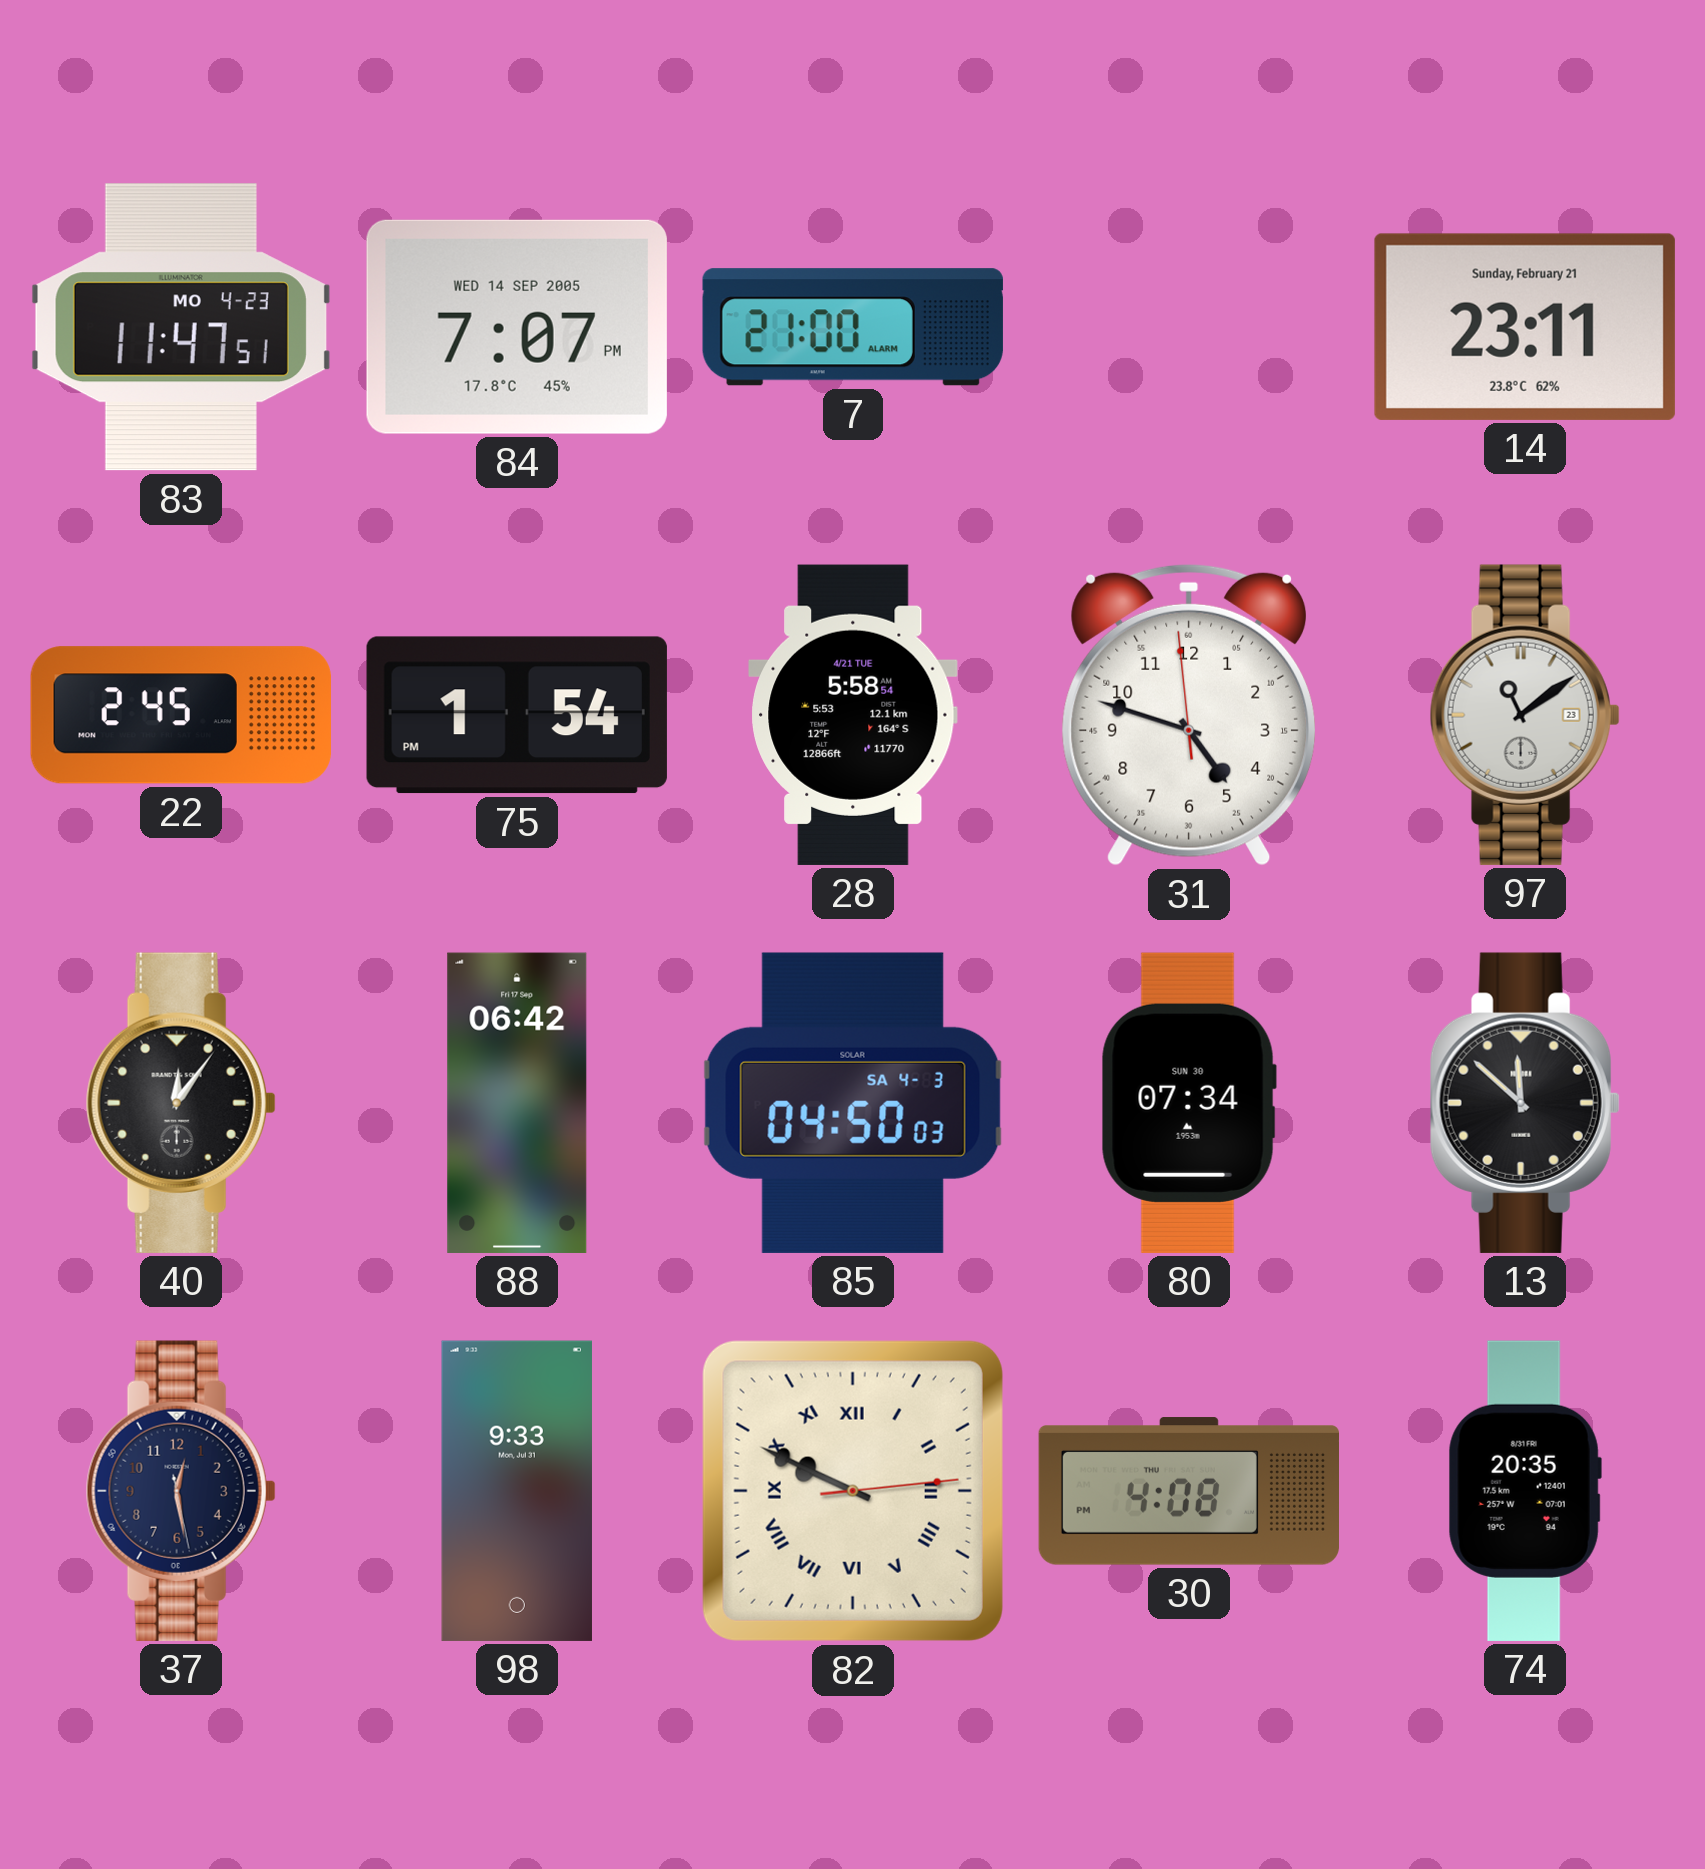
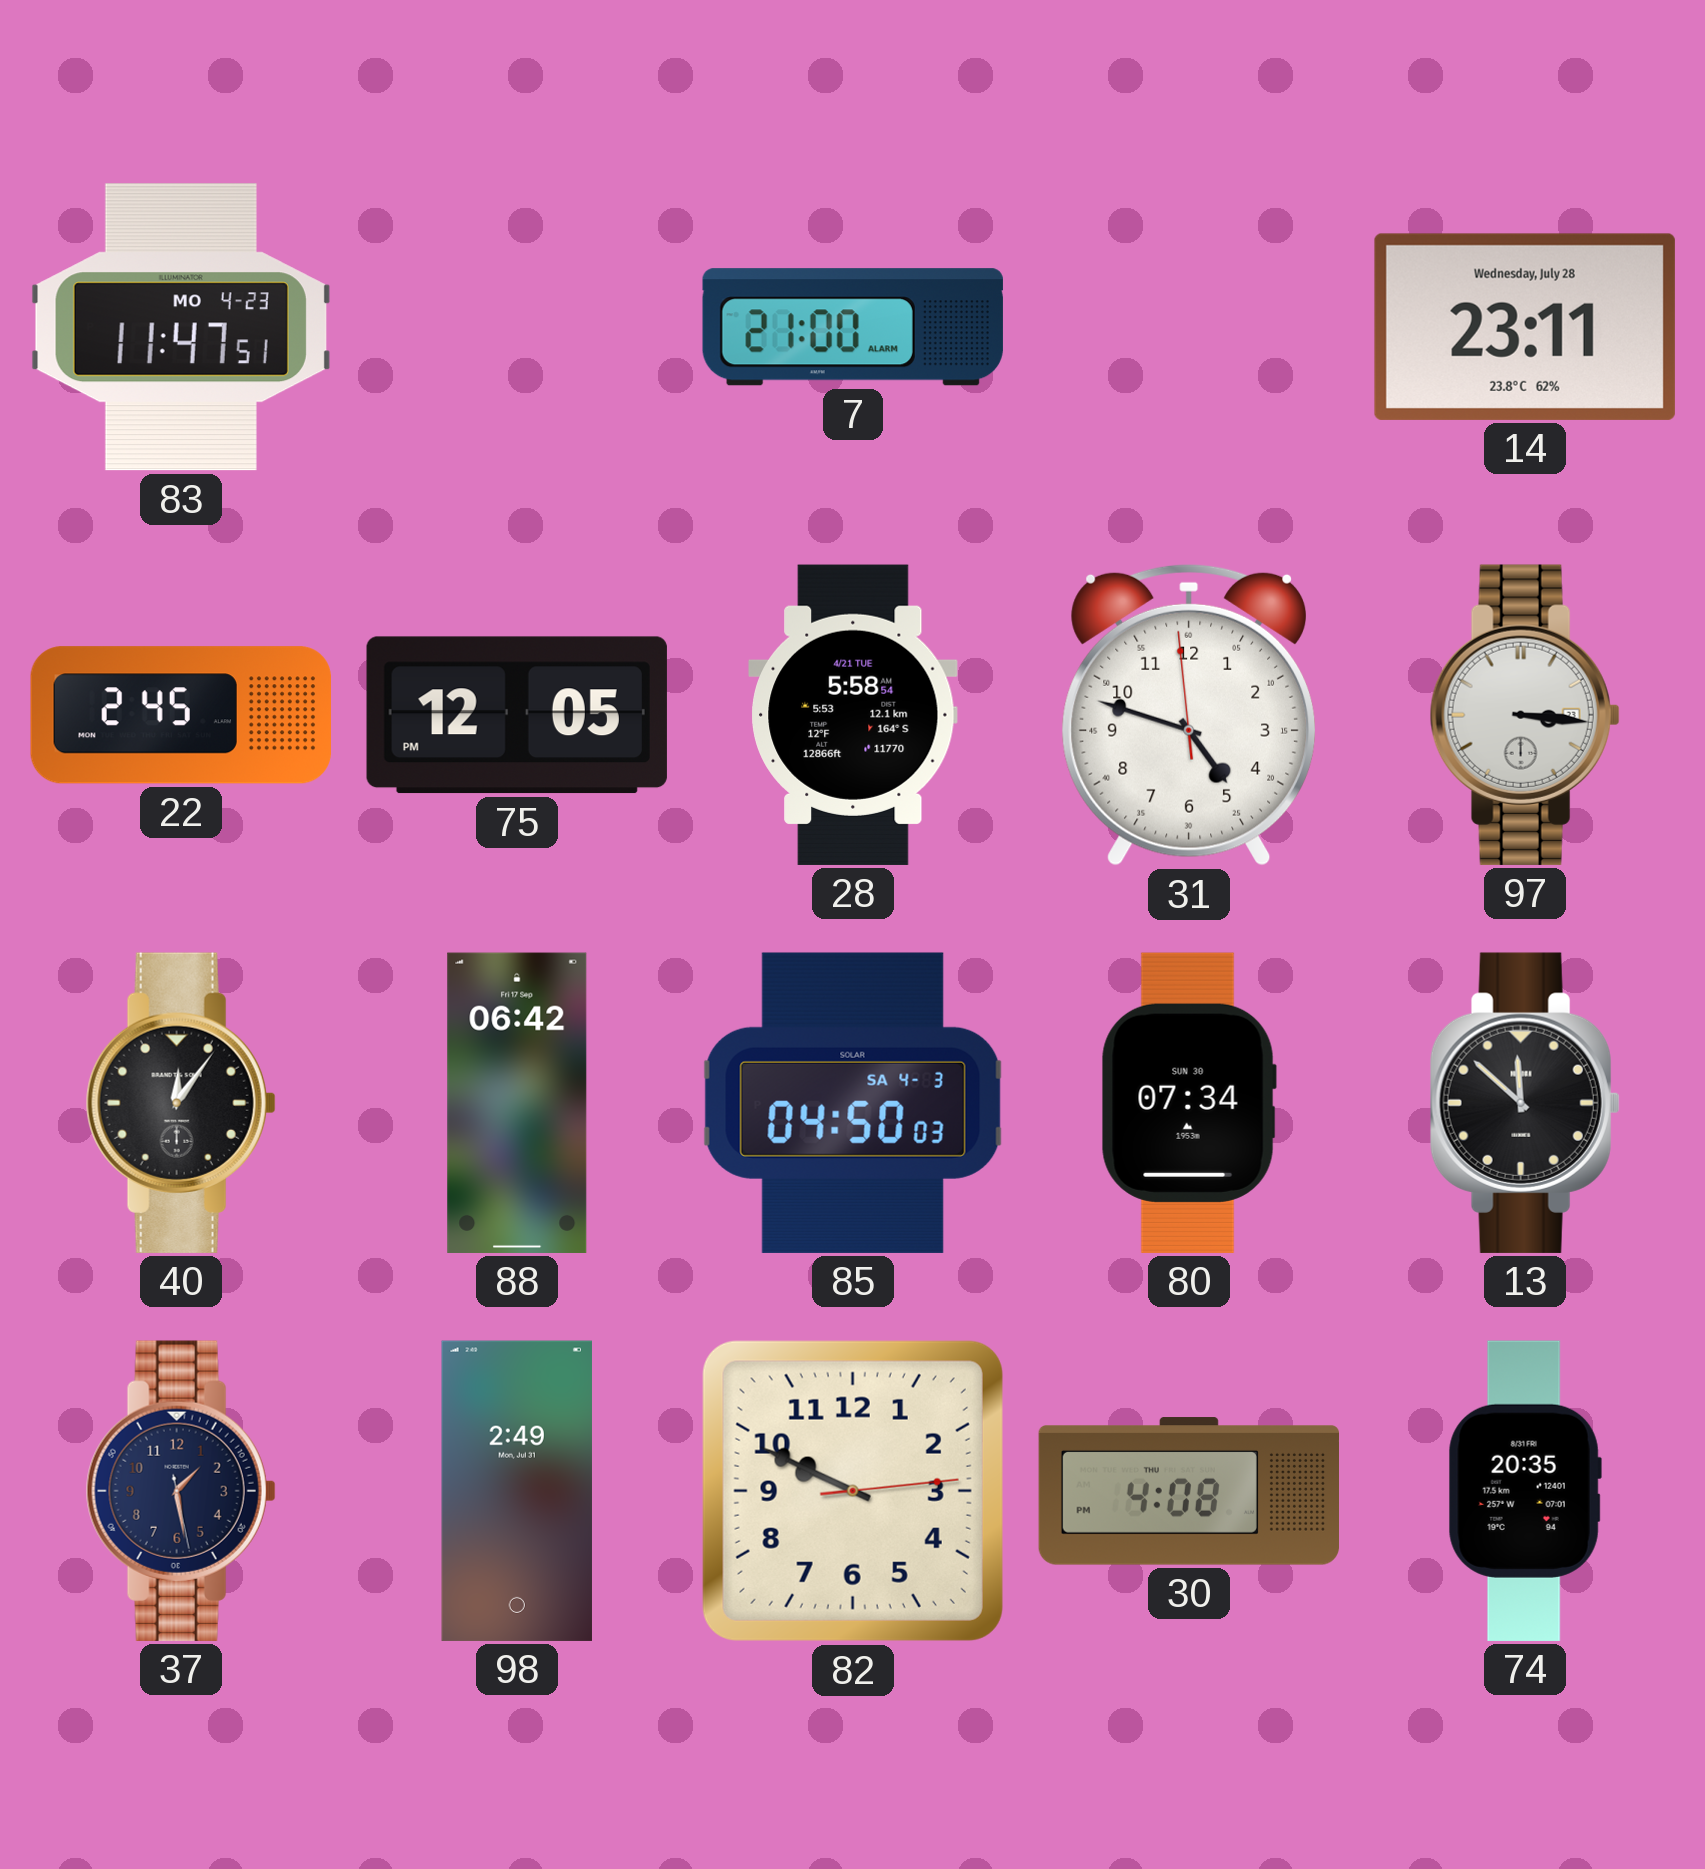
84: 7:07 -> none (517, 327)
14 date: Sunday, February 21 -> Wednesday, July 28 (1525, 327)
75: 1:54 -> 12:05 (517, 715)
97: 11:09 -> 3:16 (1525, 715)
37: 12:28 -> 1:28 (181, 1491)
98: 9:33 -> 2:49 (517, 1491)
82 numerals: Roman -> Arabic (853, 1491)
